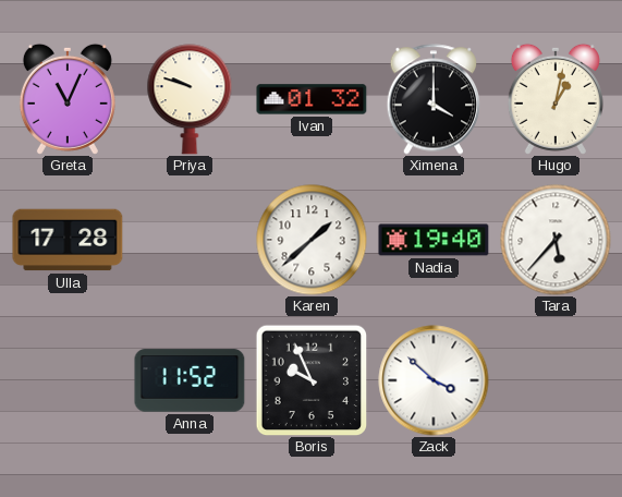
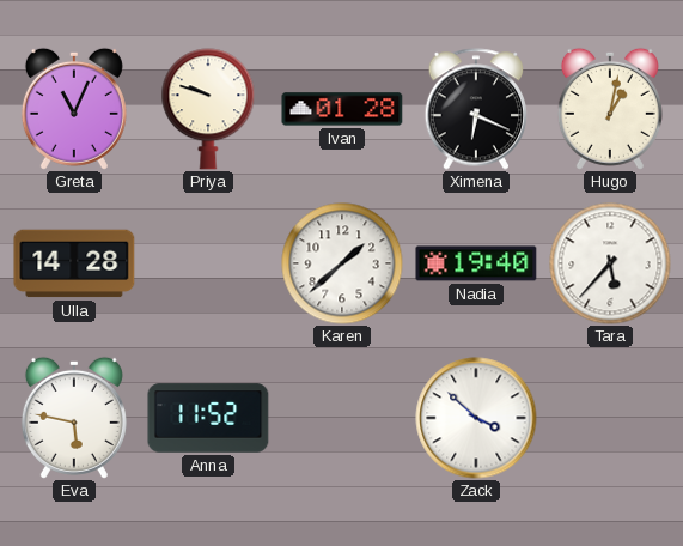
Ivan: 01:32 -> 01:28 (342, 109)
Ximena: 4:00 -> 6:19 (475, 109)
Ulla: 17:28 -> 14:28 (74, 263)
Eva: none -> 5:47 (74, 418)
Boris: 9:56 -> none (312, 380)
